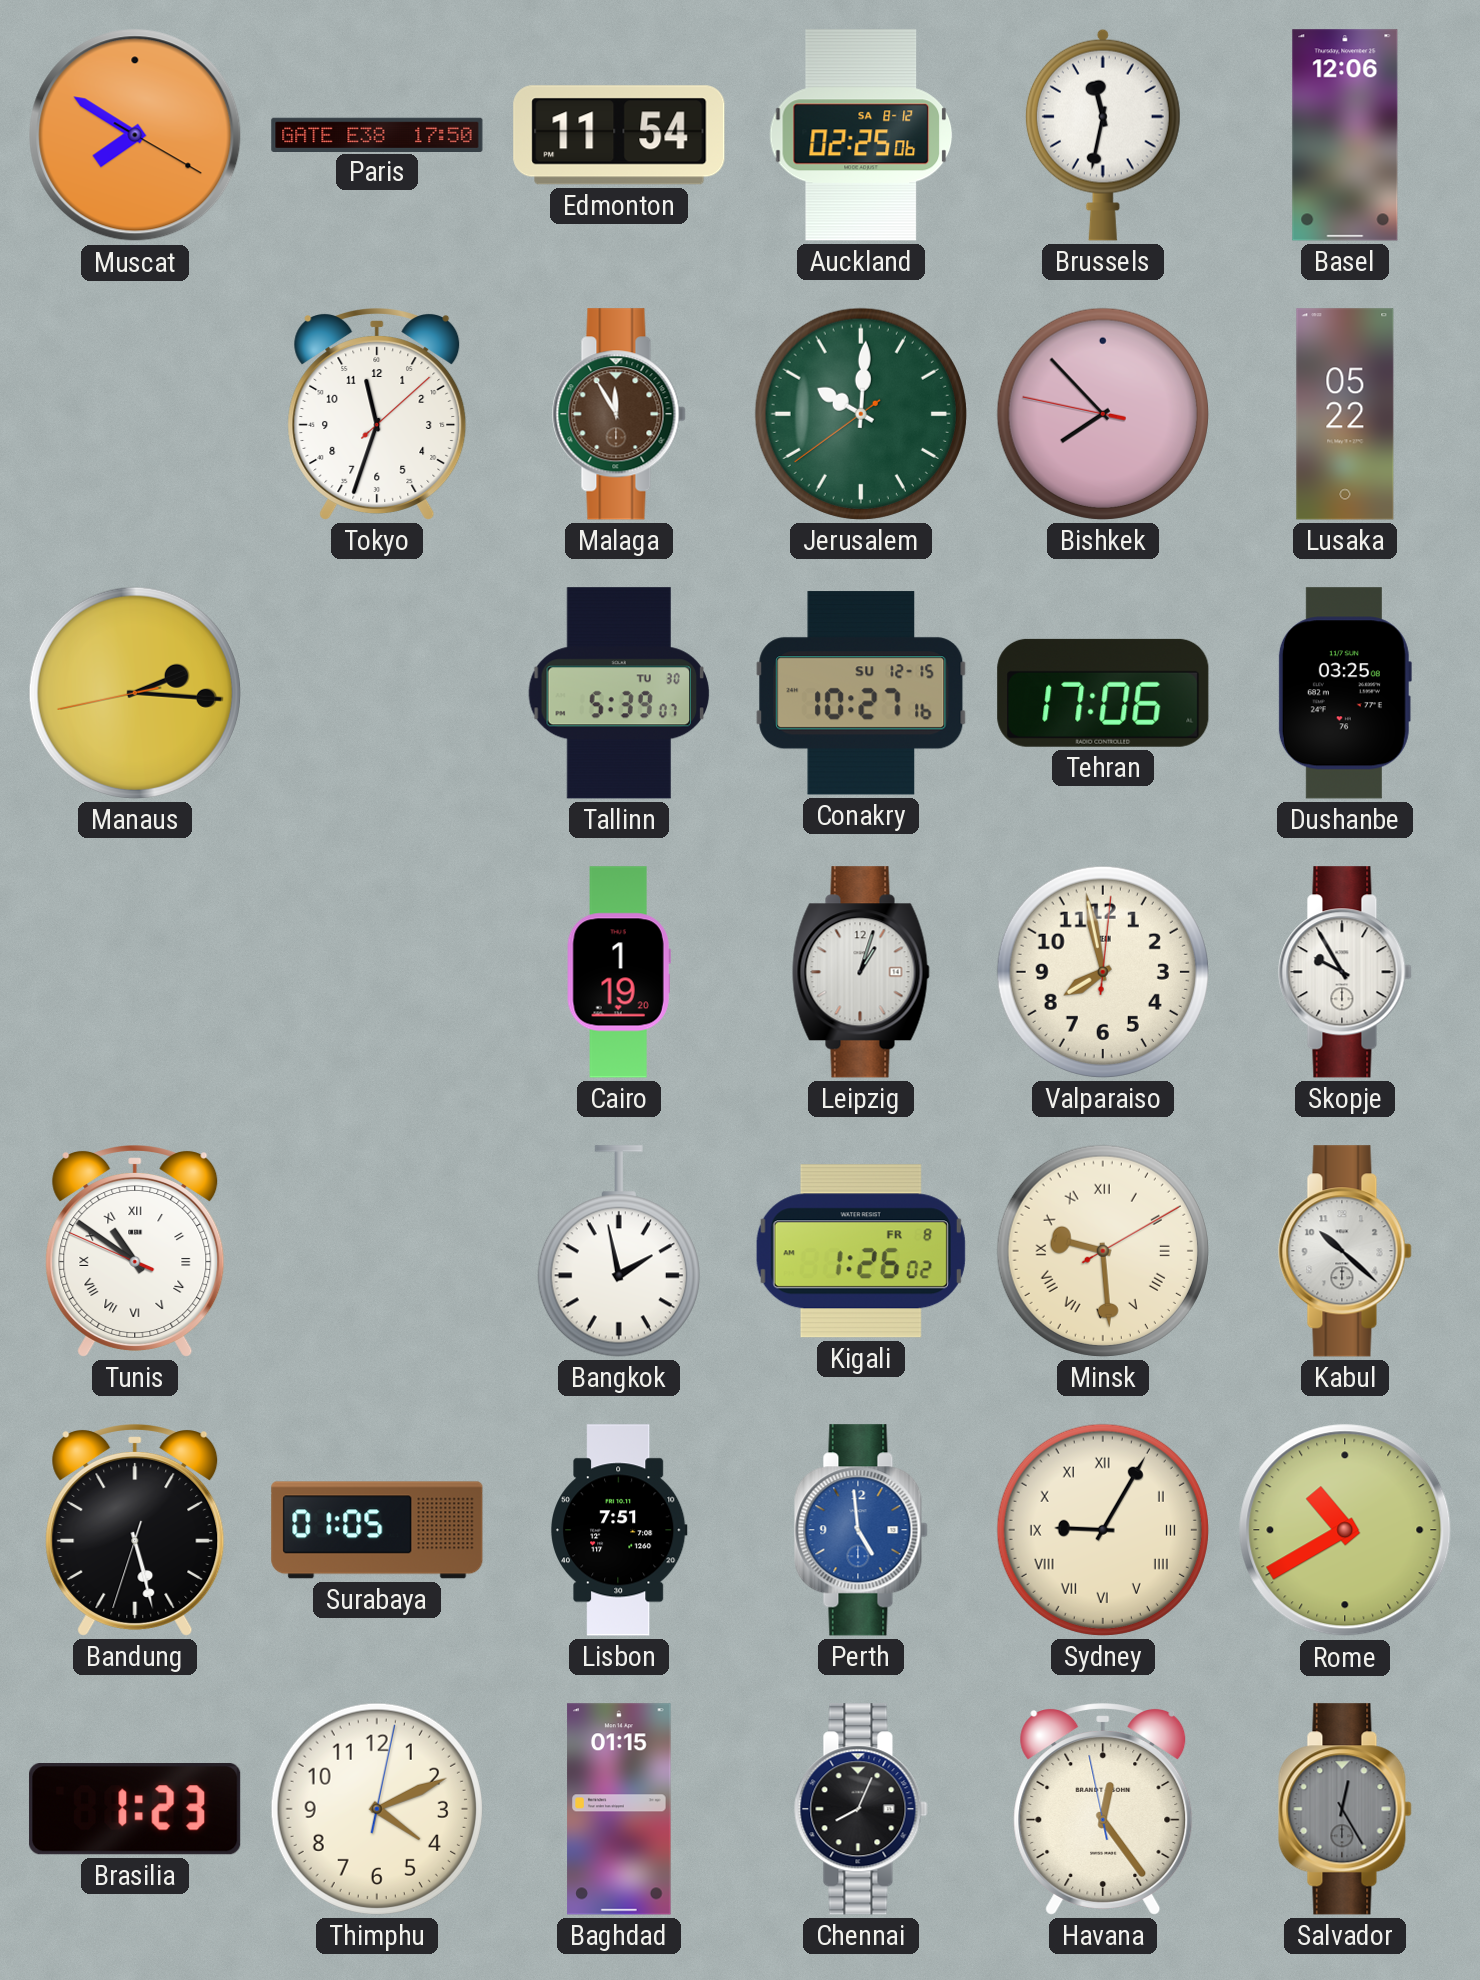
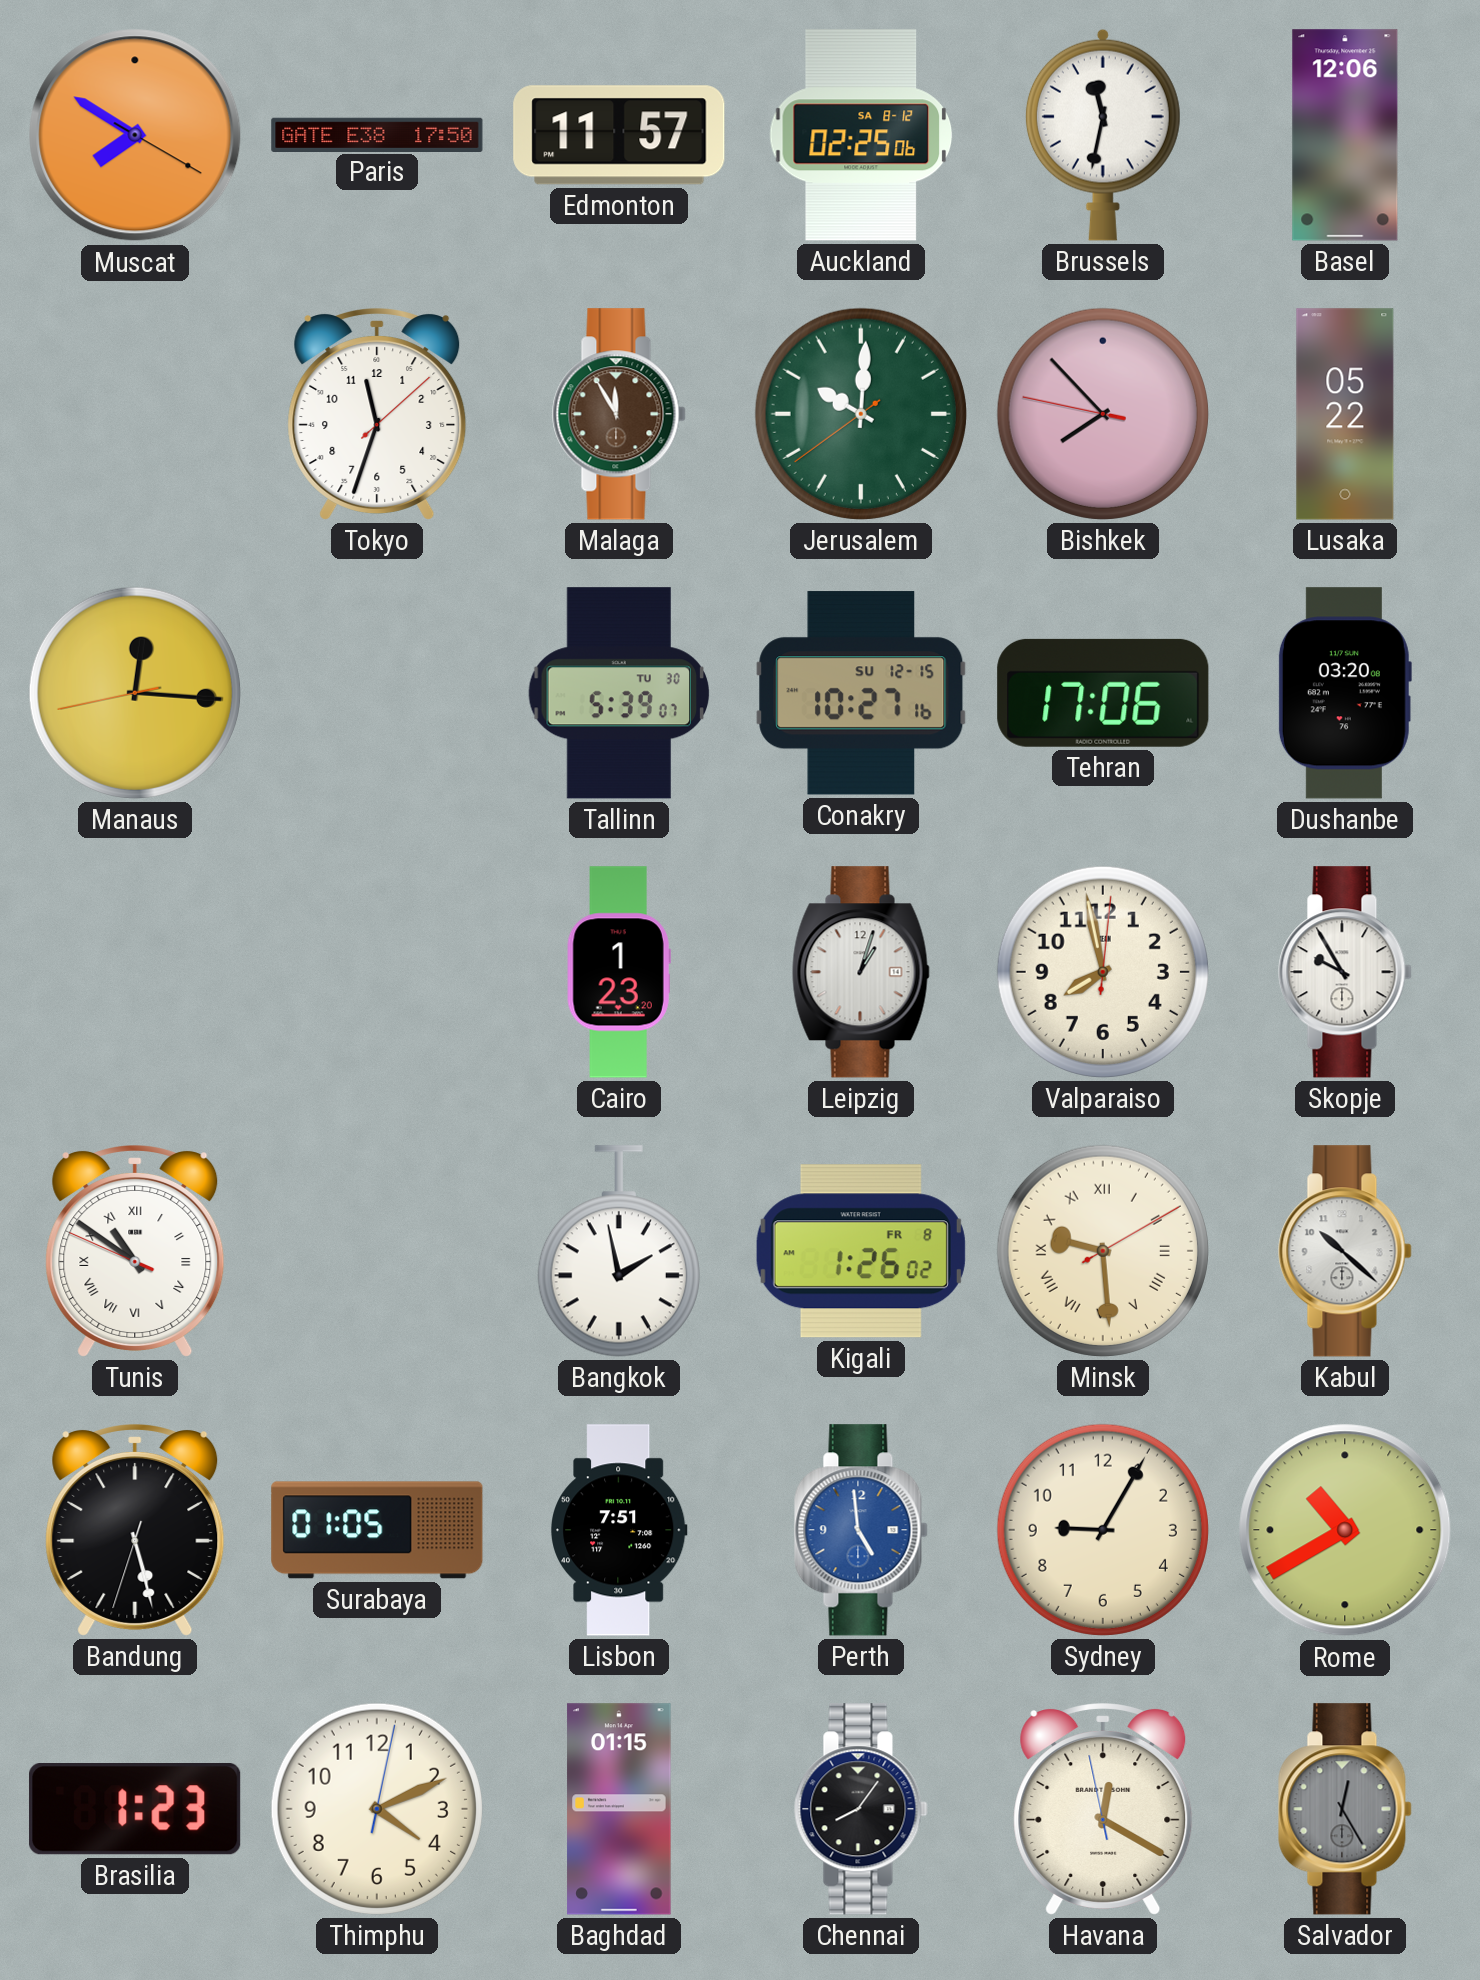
Edmonton: 11:54 -> 11:57 (619, 135)
Manaus: 2:15 -> 12:15 (135, 693)
Dushanbe: 03:25 -> 03:20 (1344, 693)
Cairo: 1:19 -> 1:23 (619, 972)
Sydney numerals: Roman -> Arabic (1103, 1530)
Chennai: 8:04 -> 8:06 (861, 1809)
Havana: 12:23 -> 12:19 (1103, 1810)
